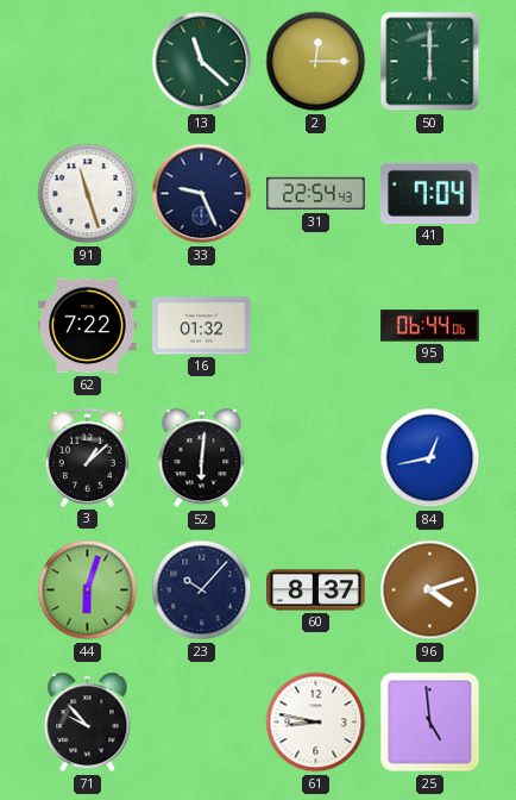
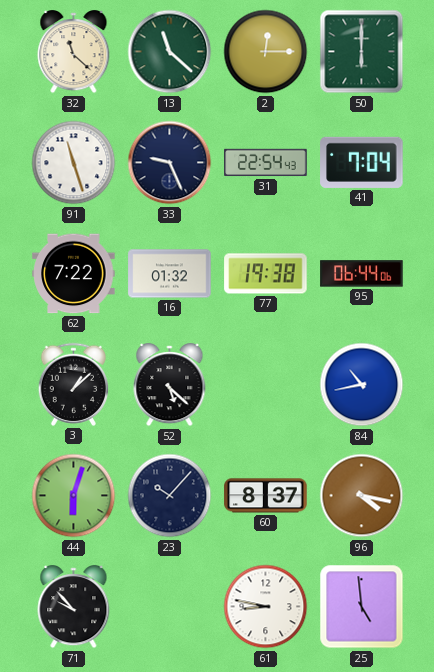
32: none -> 11:22 (74, 52)
77: none -> 19:38 (266, 274)
52: 6:01 -> 5:22 (170, 385)
84: 12:43 -> 10:43 (362, 385)
96: 4:12 -> 4:17 (362, 496)
